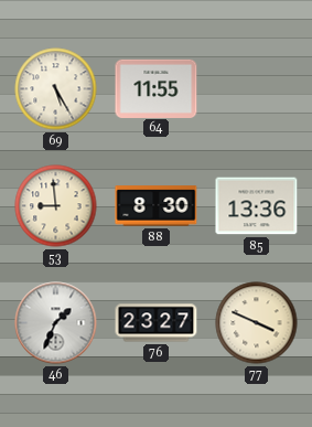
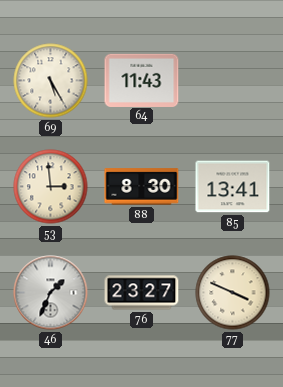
64: 11:55 -> 11:43 (142, 80)
53: 8:59 -> 2:59 (51, 187)
85: 13:36 -> 13:41 (233, 187)
